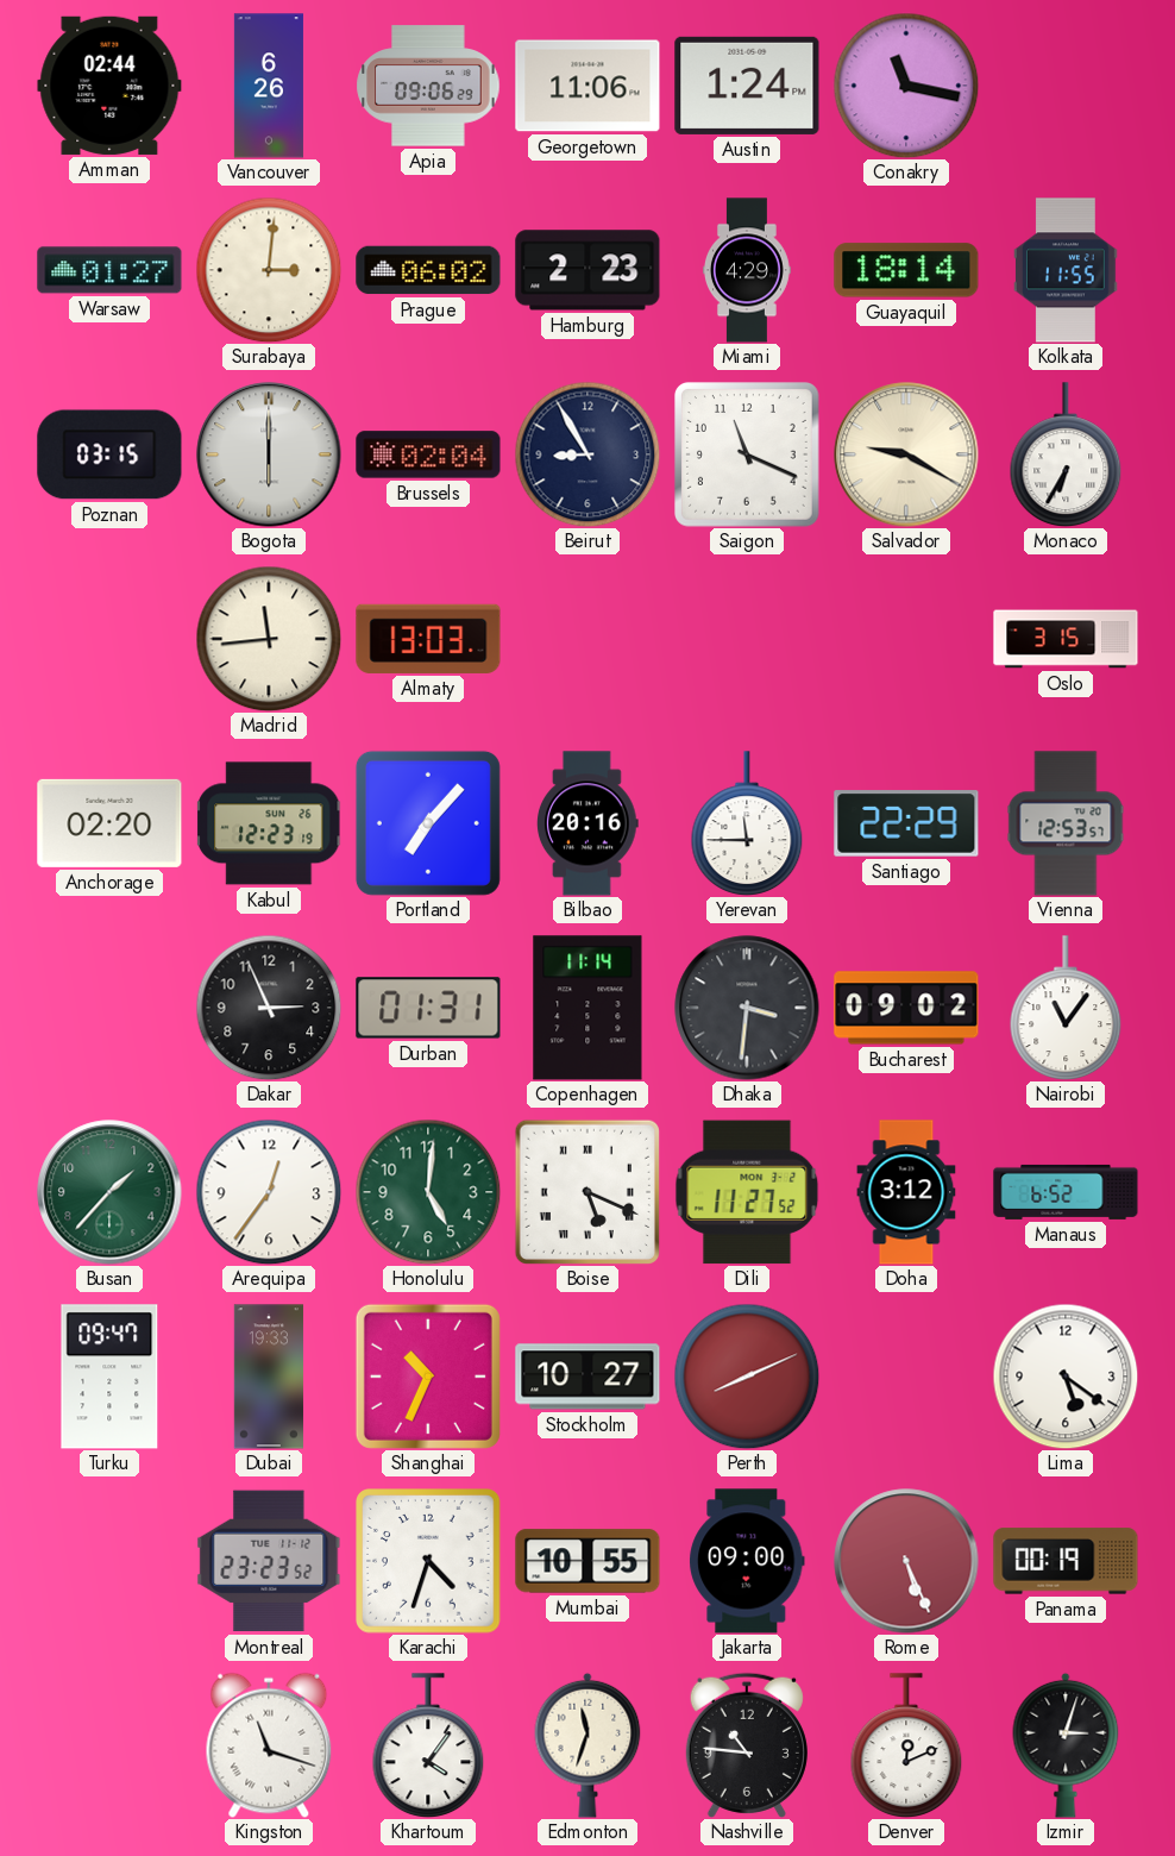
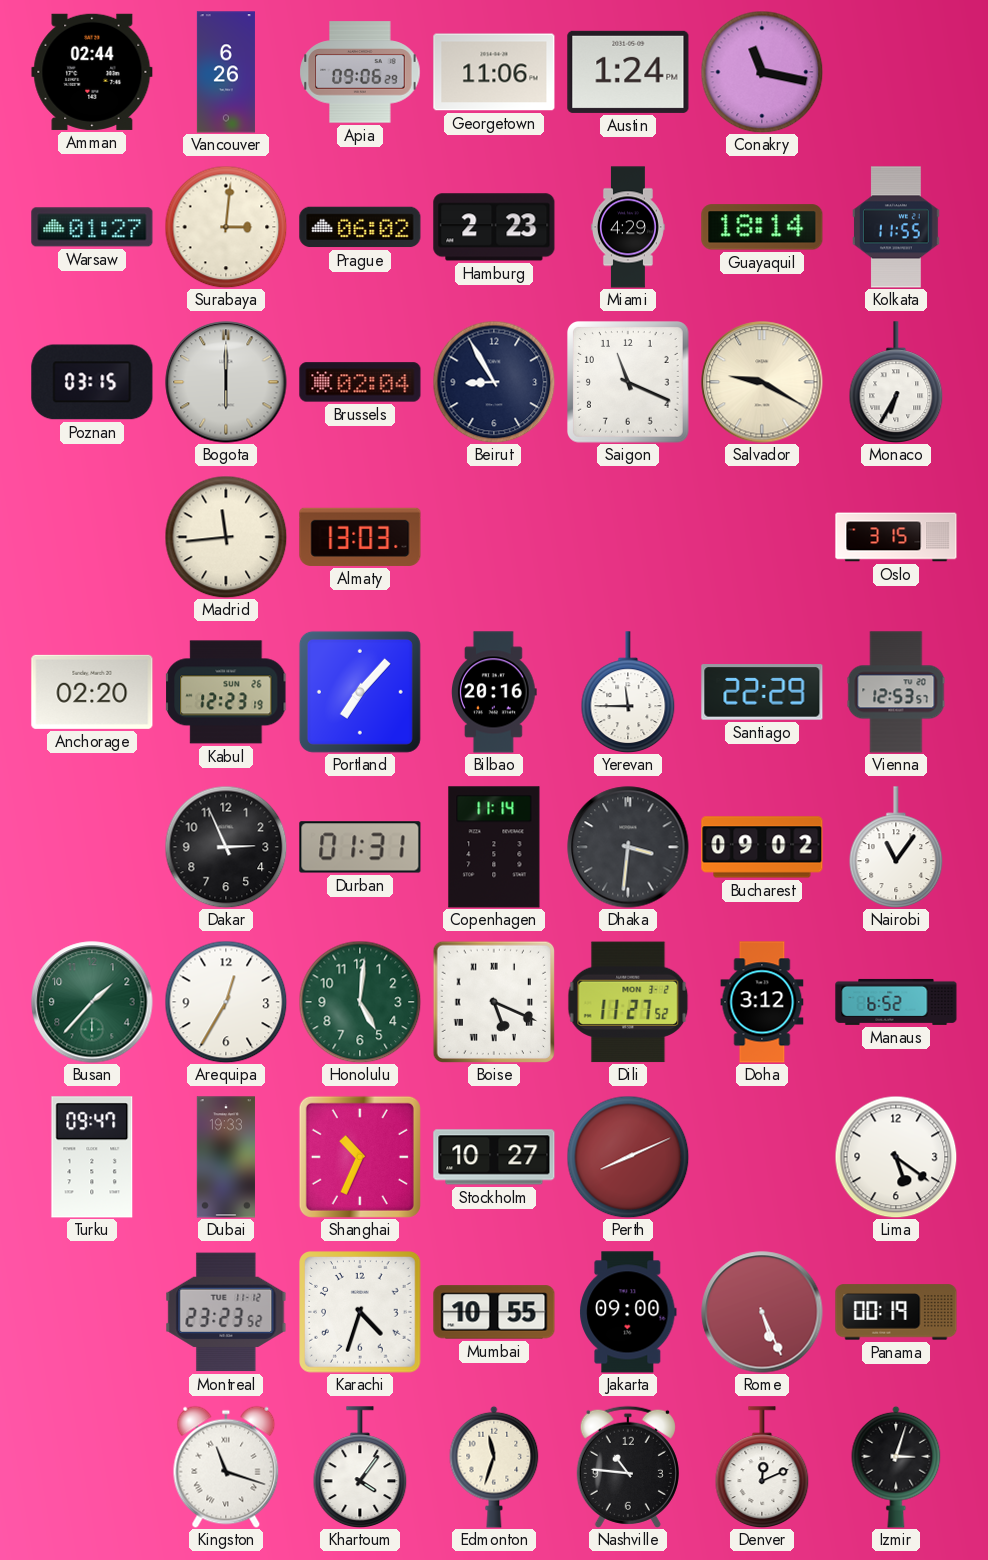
Arequipa: 12:36 -> 12:35 (226, 1002)
